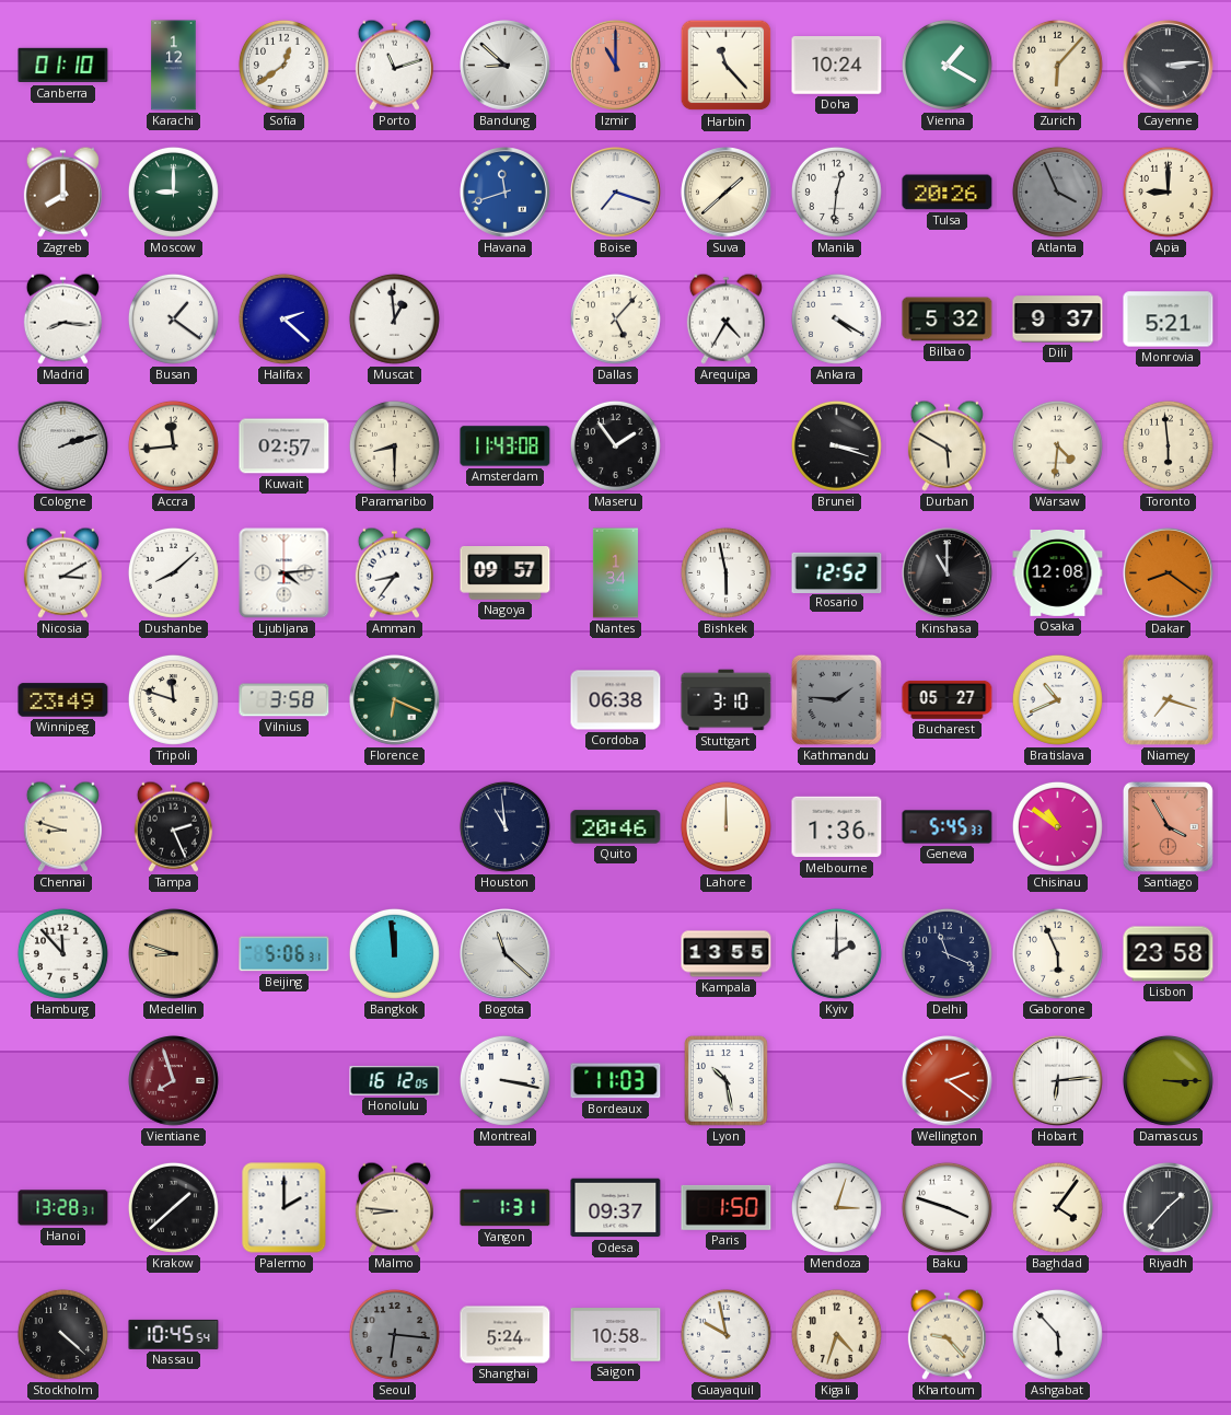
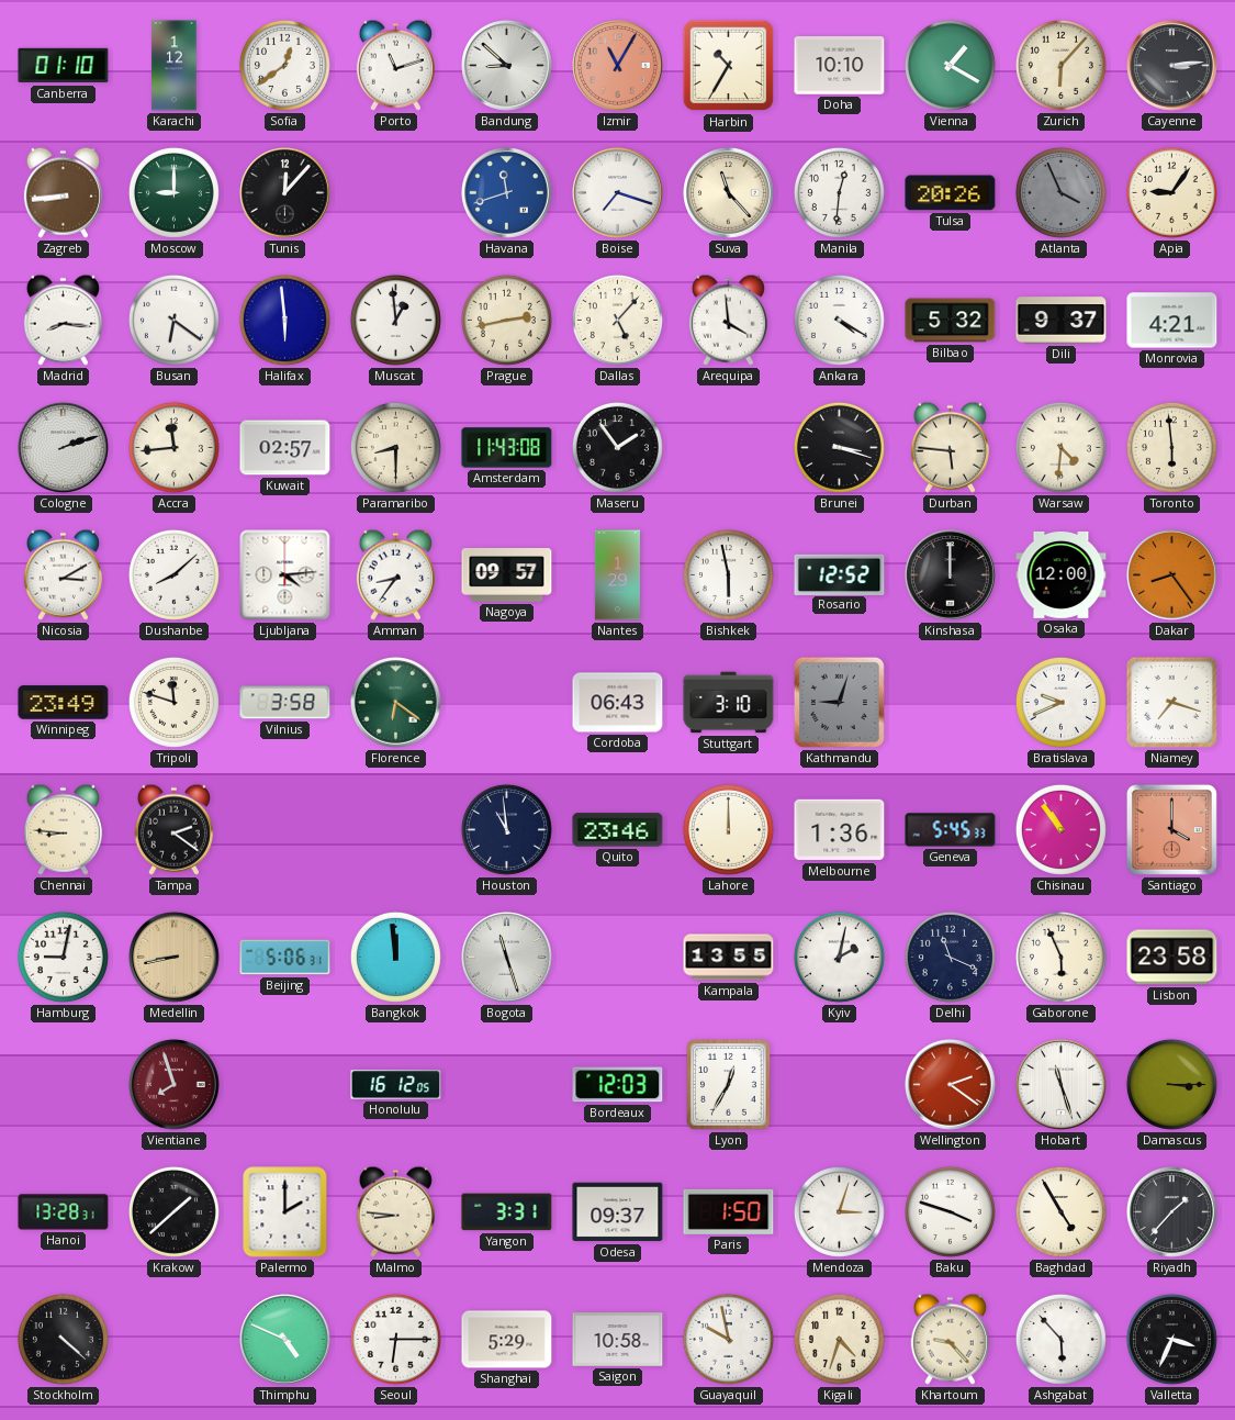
Izmir: 11:00 -> 11:05 (618, 66)
Harbin: 11:23 -> 10:35 (729, 66)
Doha: 10:24 -> 10:10 (840, 66)
Zagreb: 8:00 -> 8:44 (63, 192)
Tunis: none -> 12:07 (285, 193)
Suva: 1:38 -> 11:23 (729, 193)
Apia: 9:00 -> 9:06 (1171, 192)
Busan: 1:21 -> 6:21 (173, 320)
Halifax: 2:22 -> 5:59 (284, 320)
Prague: none -> 2:43 (506, 320)
Arequipa: 4:35 -> 3:59 (728, 320)
Monrovia: 5:21 -> 4:21 (1172, 321)
Durban: 5:50 -> 5:46 (950, 447)
Nantes: 1:34 -> 1:29 (617, 575)
Kinshasa: 11:00 -> 12:00 (951, 575)
Osaka: 12:08 -> 12:00 (1062, 574)
Dakar: 8:21 -> 8:24 (1172, 575)
Florence: 6:19 -> 6:21 (396, 703)
Cordoba: 06:38 -> 06:43 (618, 703)
Kathmandu: 1:46 -> 9:03 (839, 702)
Bucharest: 05:27 -> none (948, 699)
Bratislava: 10:41 -> 9:41 (1060, 702)
Chennai: 8:48 -> 8:46 (63, 829)
Tampa: 2:26 -> 2:21 (173, 829)
Quito: 20:46 -> 23:46 (618, 830)
Chisinau: 10:51 -> 10:54 (1060, 829)
Santiago: 3:55 -> 4:00 (1171, 829)
Hamburg: 11:53 -> 9:02 (63, 957)
Medellin: 8:48 -> 8:43 (175, 958)
Bogota: 11:22 -> 11:27 (507, 958)
Kyiv: 2:00 -> 2:02 (839, 957)
Montreal: 3:17 -> none (504, 1080)
Bordeaux: 11:03 -> 12:03 (618, 1085)
Lyon: 10:28 -> 12:35 (729, 1085)
Hobart: 6:14 -> 11:27 (1062, 1085)
Yangon: 1:31 -> 3:31 (507, 1212)
Baghdad: 4:06 -> 4:55 (1060, 1211)
Nassau: 10:45 -> none (174, 1334)
Thimphu: none -> 4:49 (285, 1340)
Seoul: 6:16 -> 6:15 (395, 1339)
Seoul dial: grey -> white (395, 1339)
Shanghai: 5:24 -> 5:29 (507, 1340)
Valletta: none -> 3:34 (1171, 1339)
